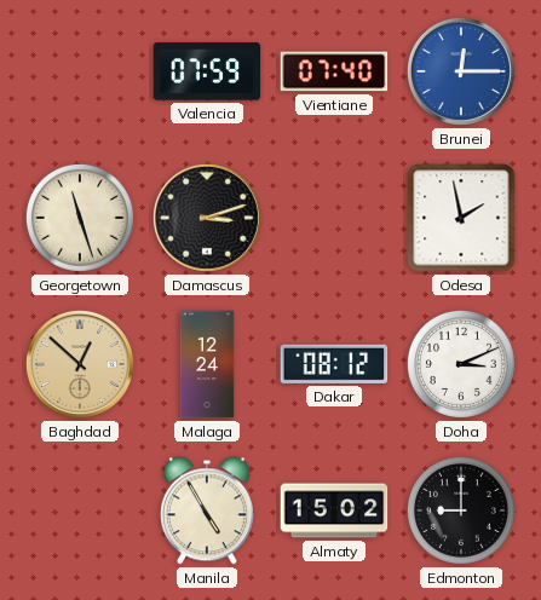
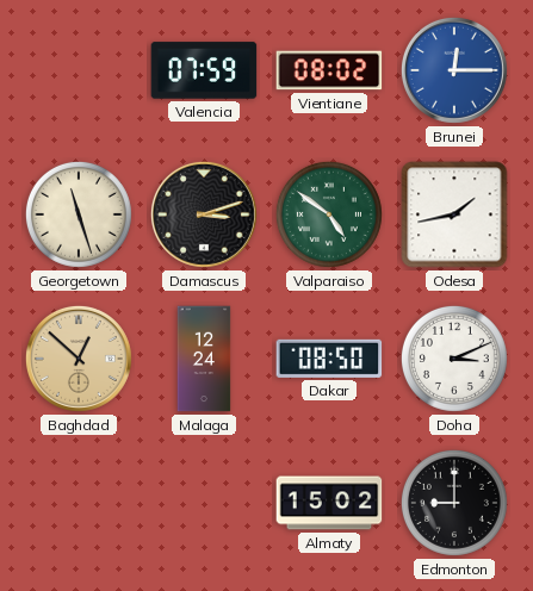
Vientiane: 07:40 -> 08:02 (329, 70)
Valparaiso: none -> 4:51 (329, 214)
Odesa: 1:58 -> 1:43 (454, 214)
Dakar: 08:12 -> 08:50 (329, 359)
Manila: 4:55 -> none (207, 510)
